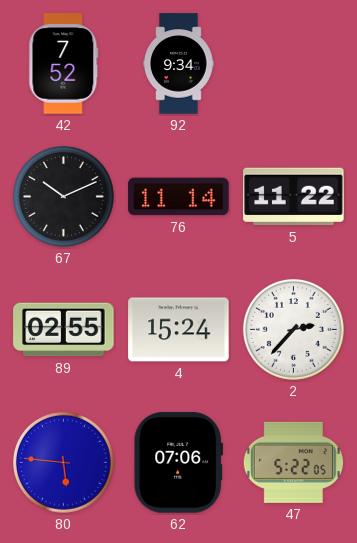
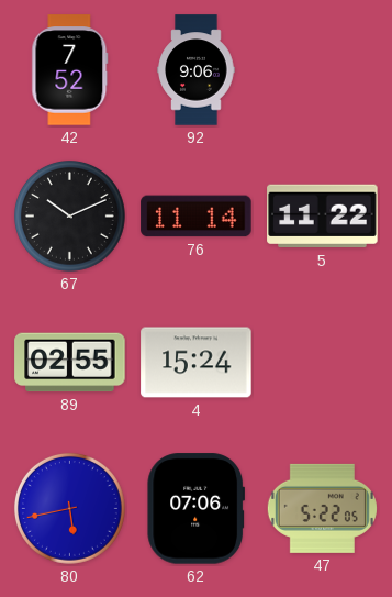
92: 9:34 -> 9:06 (197, 70)
2: 2:37 -> none (293, 329)
80: 5:46 -> 5:43 (69, 508)
